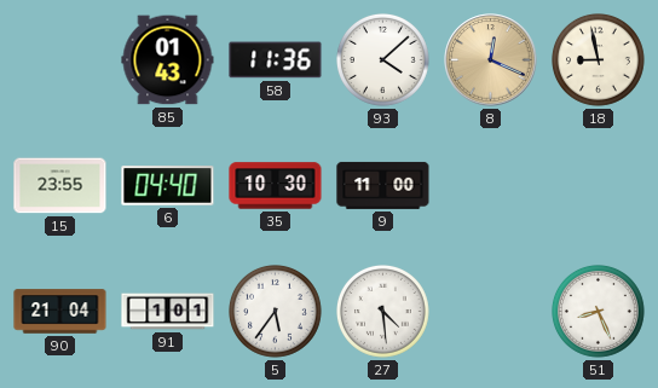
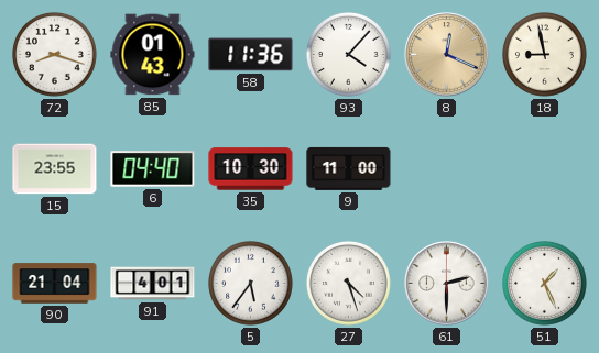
72: none -> 8:18 (55, 55)
93: 4:08 -> 4:07 (349, 55)
91: 1:01 -> 4:01 (153, 284)
27: 4:29 -> 4:27 (349, 284)
61: none -> 2:30 (447, 284)
51: 8:26 -> 1:26 (545, 284)
